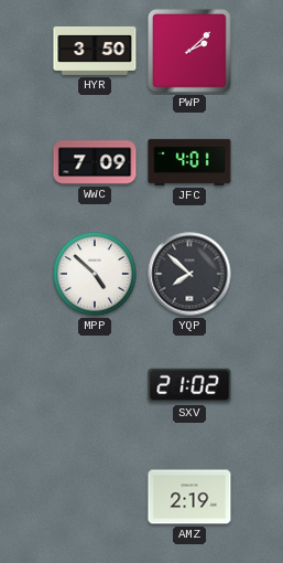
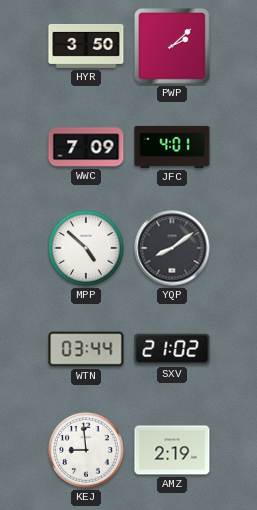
YQP: 7:52 -> 8:09 (172, 248)
WTN: none -> 03:44 (86, 349)
KEJ: none -> 8:59 (86, 450)
